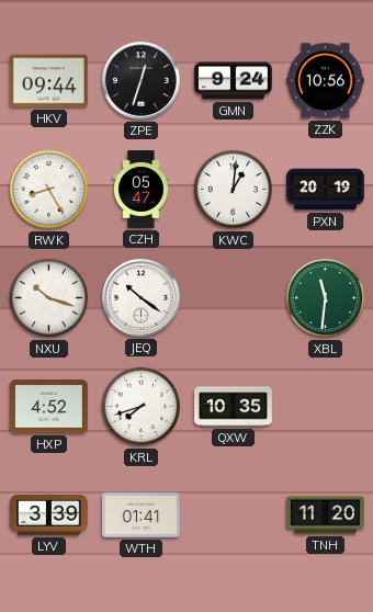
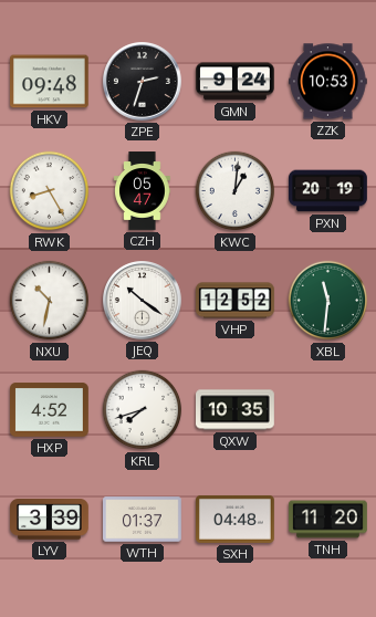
HKV: 09:44 -> 09:48 (50, 82)
ZPE: 12:33 -> 2:33 (143, 82)
ZZK: 10:56 -> 10:53 (328, 82)
NXU: 10:18 -> 10:32 (50, 301)
VHP: none -> 12:52 (236, 301)
WTH: 01:41 -> 01:37 (143, 520)
SXH: none -> 04:48 (236, 519)
